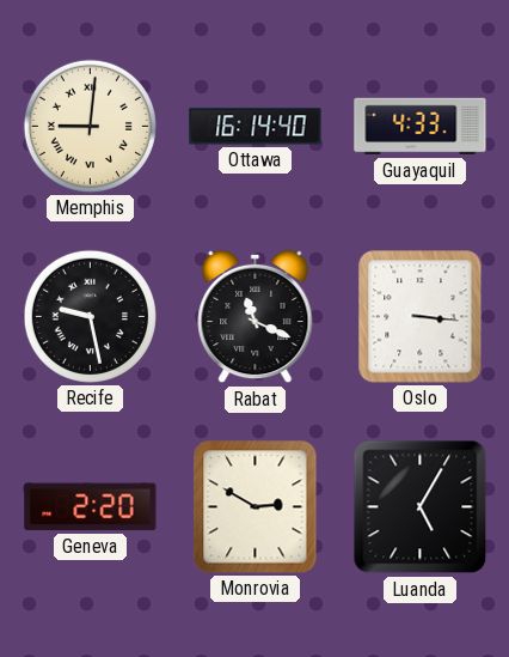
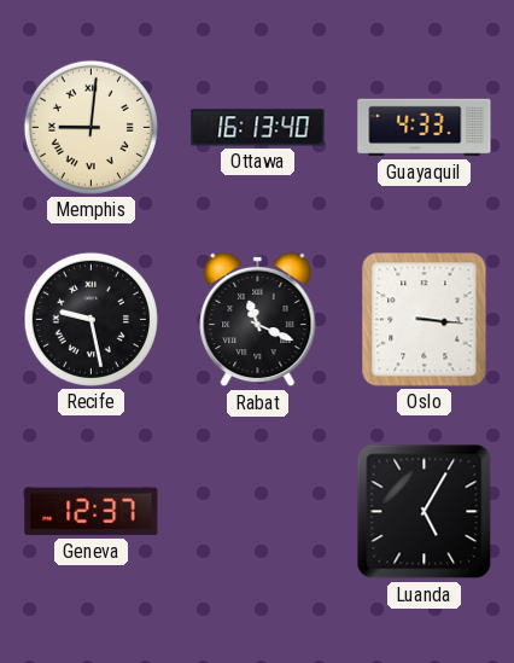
Ottawa: 16:14 -> 16:13 (258, 128)
Geneva: 2:20 -> 12:37 (92, 512)
Monrovia: 2:50 -> none (256, 507)
